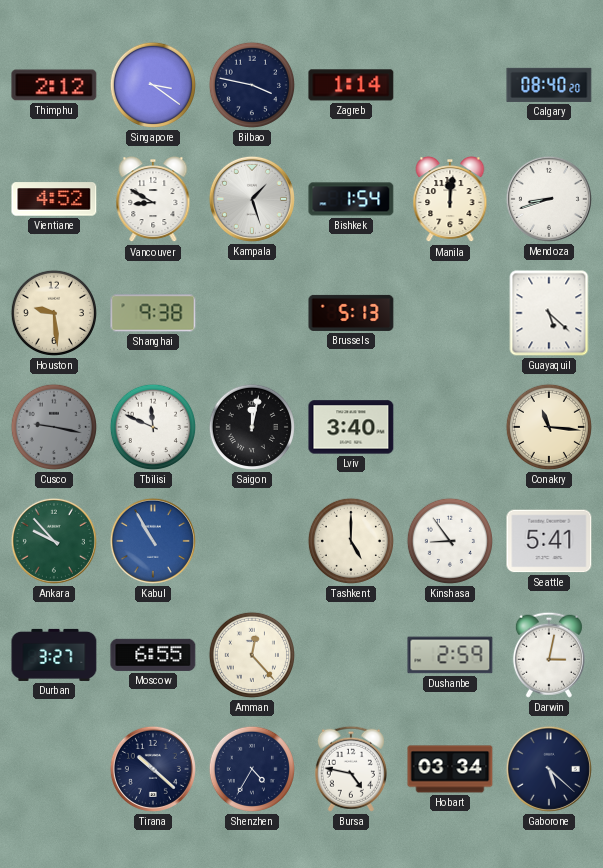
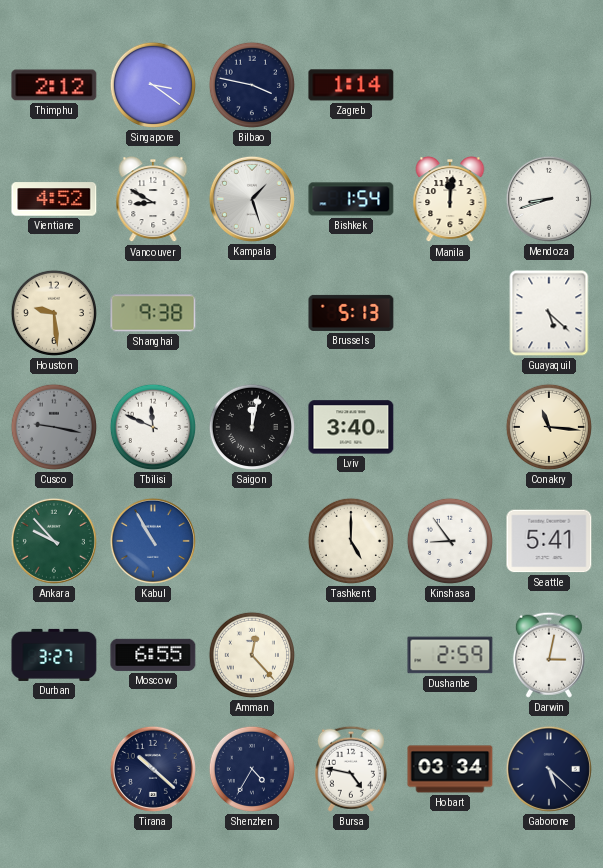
Calgary: 08:40 -> none (549, 85)
